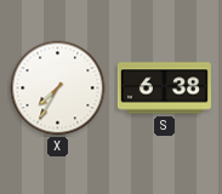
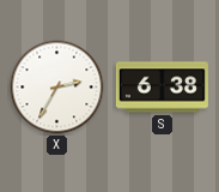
X: 7:35 -> 2:35 (57, 88)
